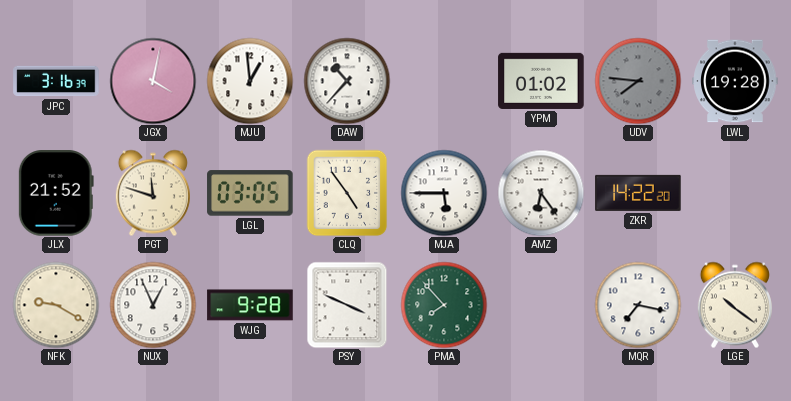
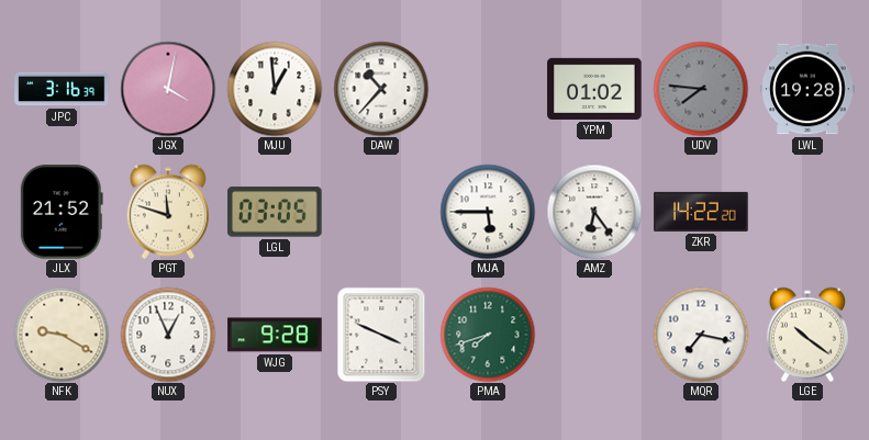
CLQ: 4:54 -> none (347, 193)
PMA: 7:53 -> 7:42 (488, 335)
